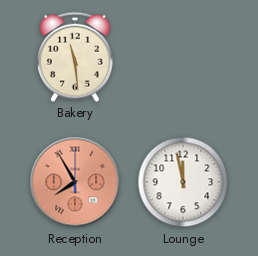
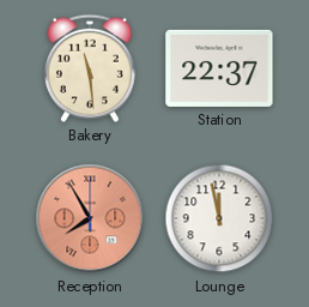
Station: none -> 22:37 (219, 68)
